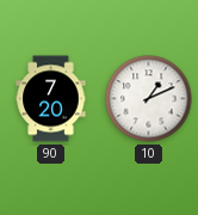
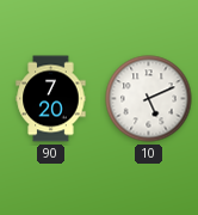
10: 1:11 -> 5:11 (149, 99)
